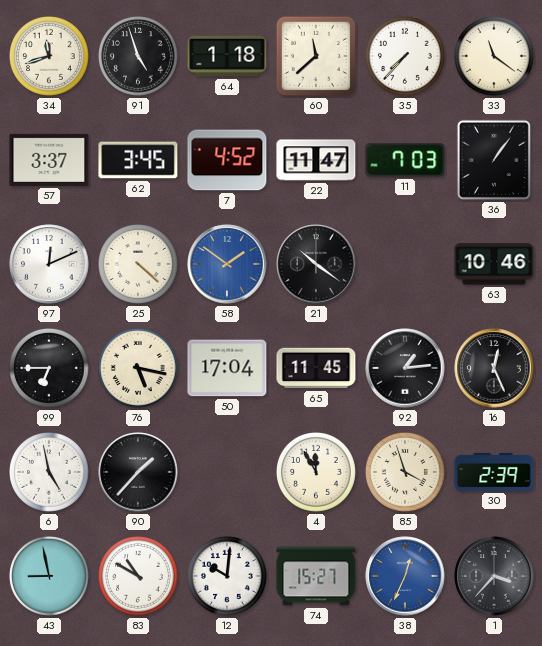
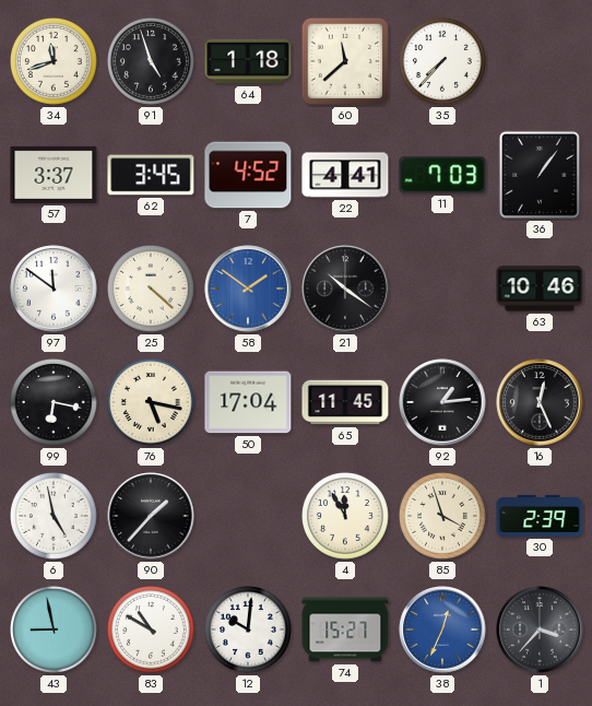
33: 11:21 -> none (495, 57)
22: 11:47 -> 4:41 (345, 175)
97: 12:11 -> 11:51 (54, 289)
99: 6:45 -> 6:17 (55, 403)
